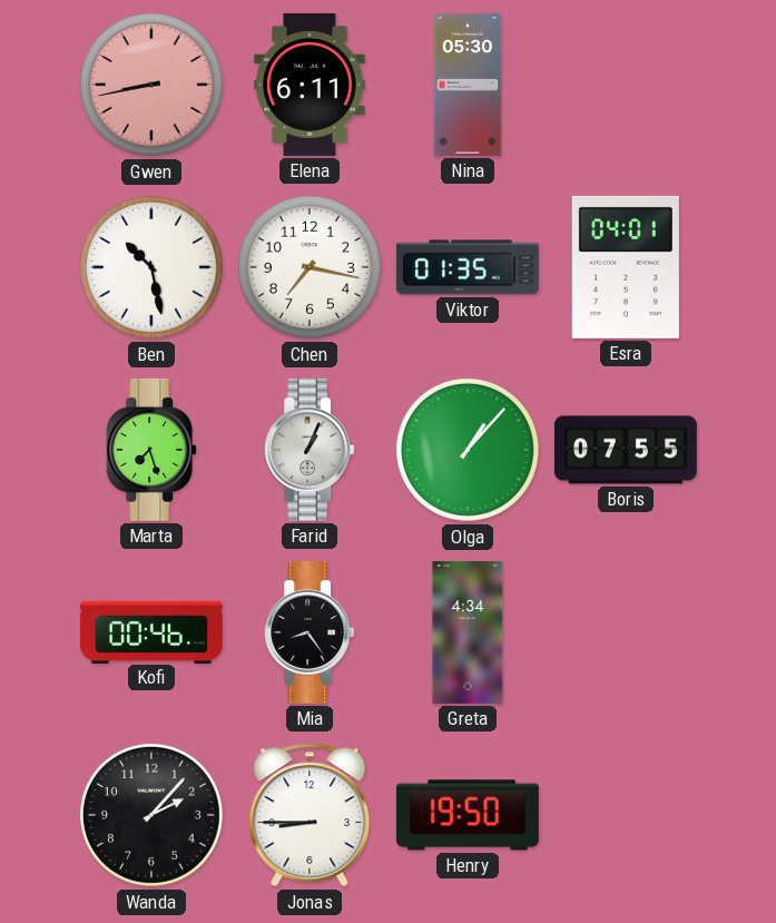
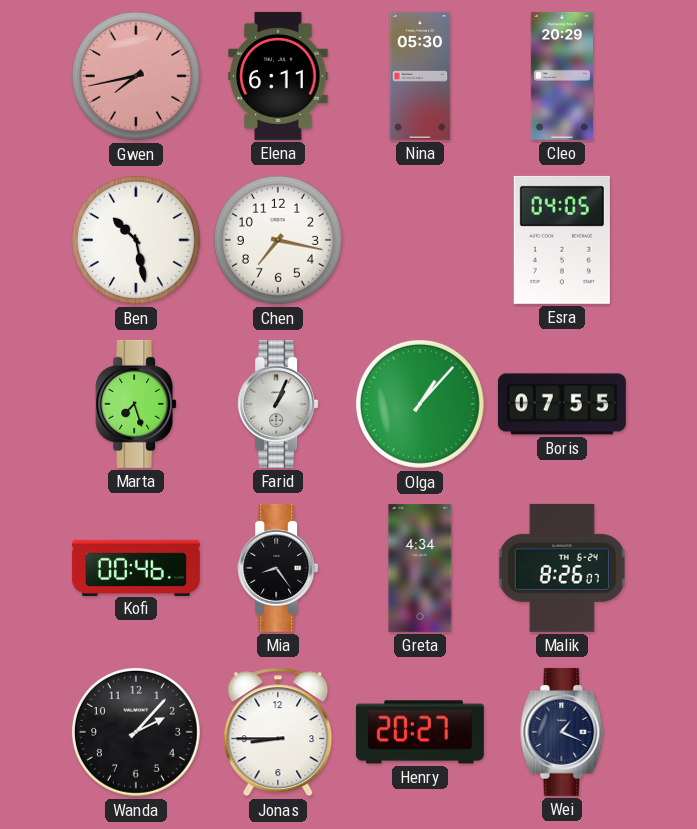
Gwen: 8:43 -> 7:43 (136, 76)
Cleo: none -> 20:29 (562, 76)
Viktor: 01:35 -> none (468, 267)
Esra: 04:01 -> 04:05 (562, 240)
Malik: none -> 8:26 (562, 568)
Henry: 19:50 -> 20:27 (420, 732)
Wei: none -> 1:19 (562, 732)
